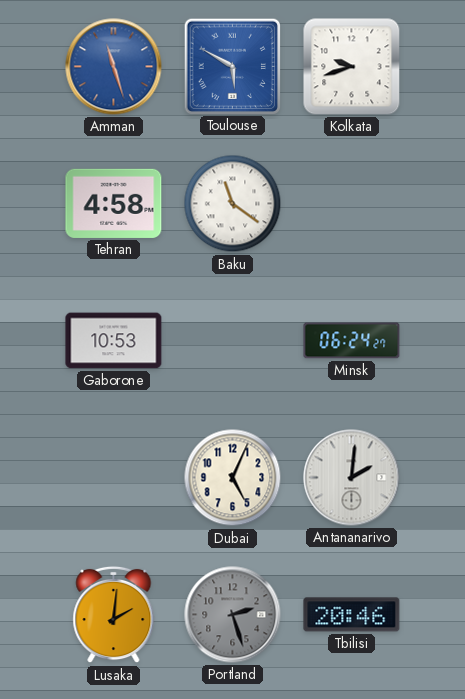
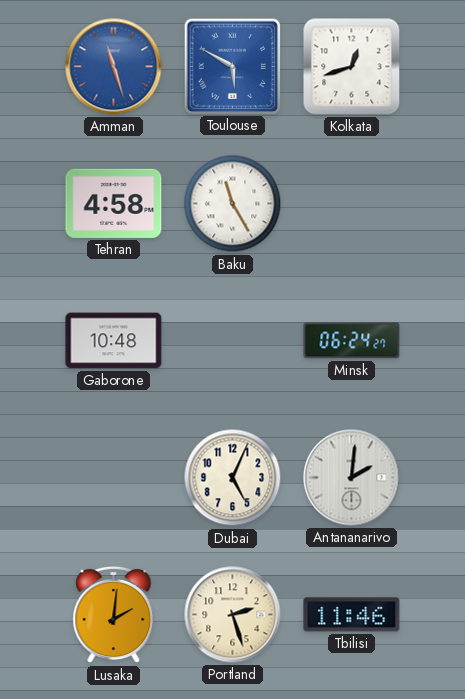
Kolkata: 9:42 -> 12:42 (352, 67)
Baku: 11:21 -> 11:25 (233, 204)
Gaborone: 10:53 -> 10:48 (114, 341)
Portland dial: grey -> cream (233, 615)
Tbilisi: 20:46 -> 11:46 (352, 615)
